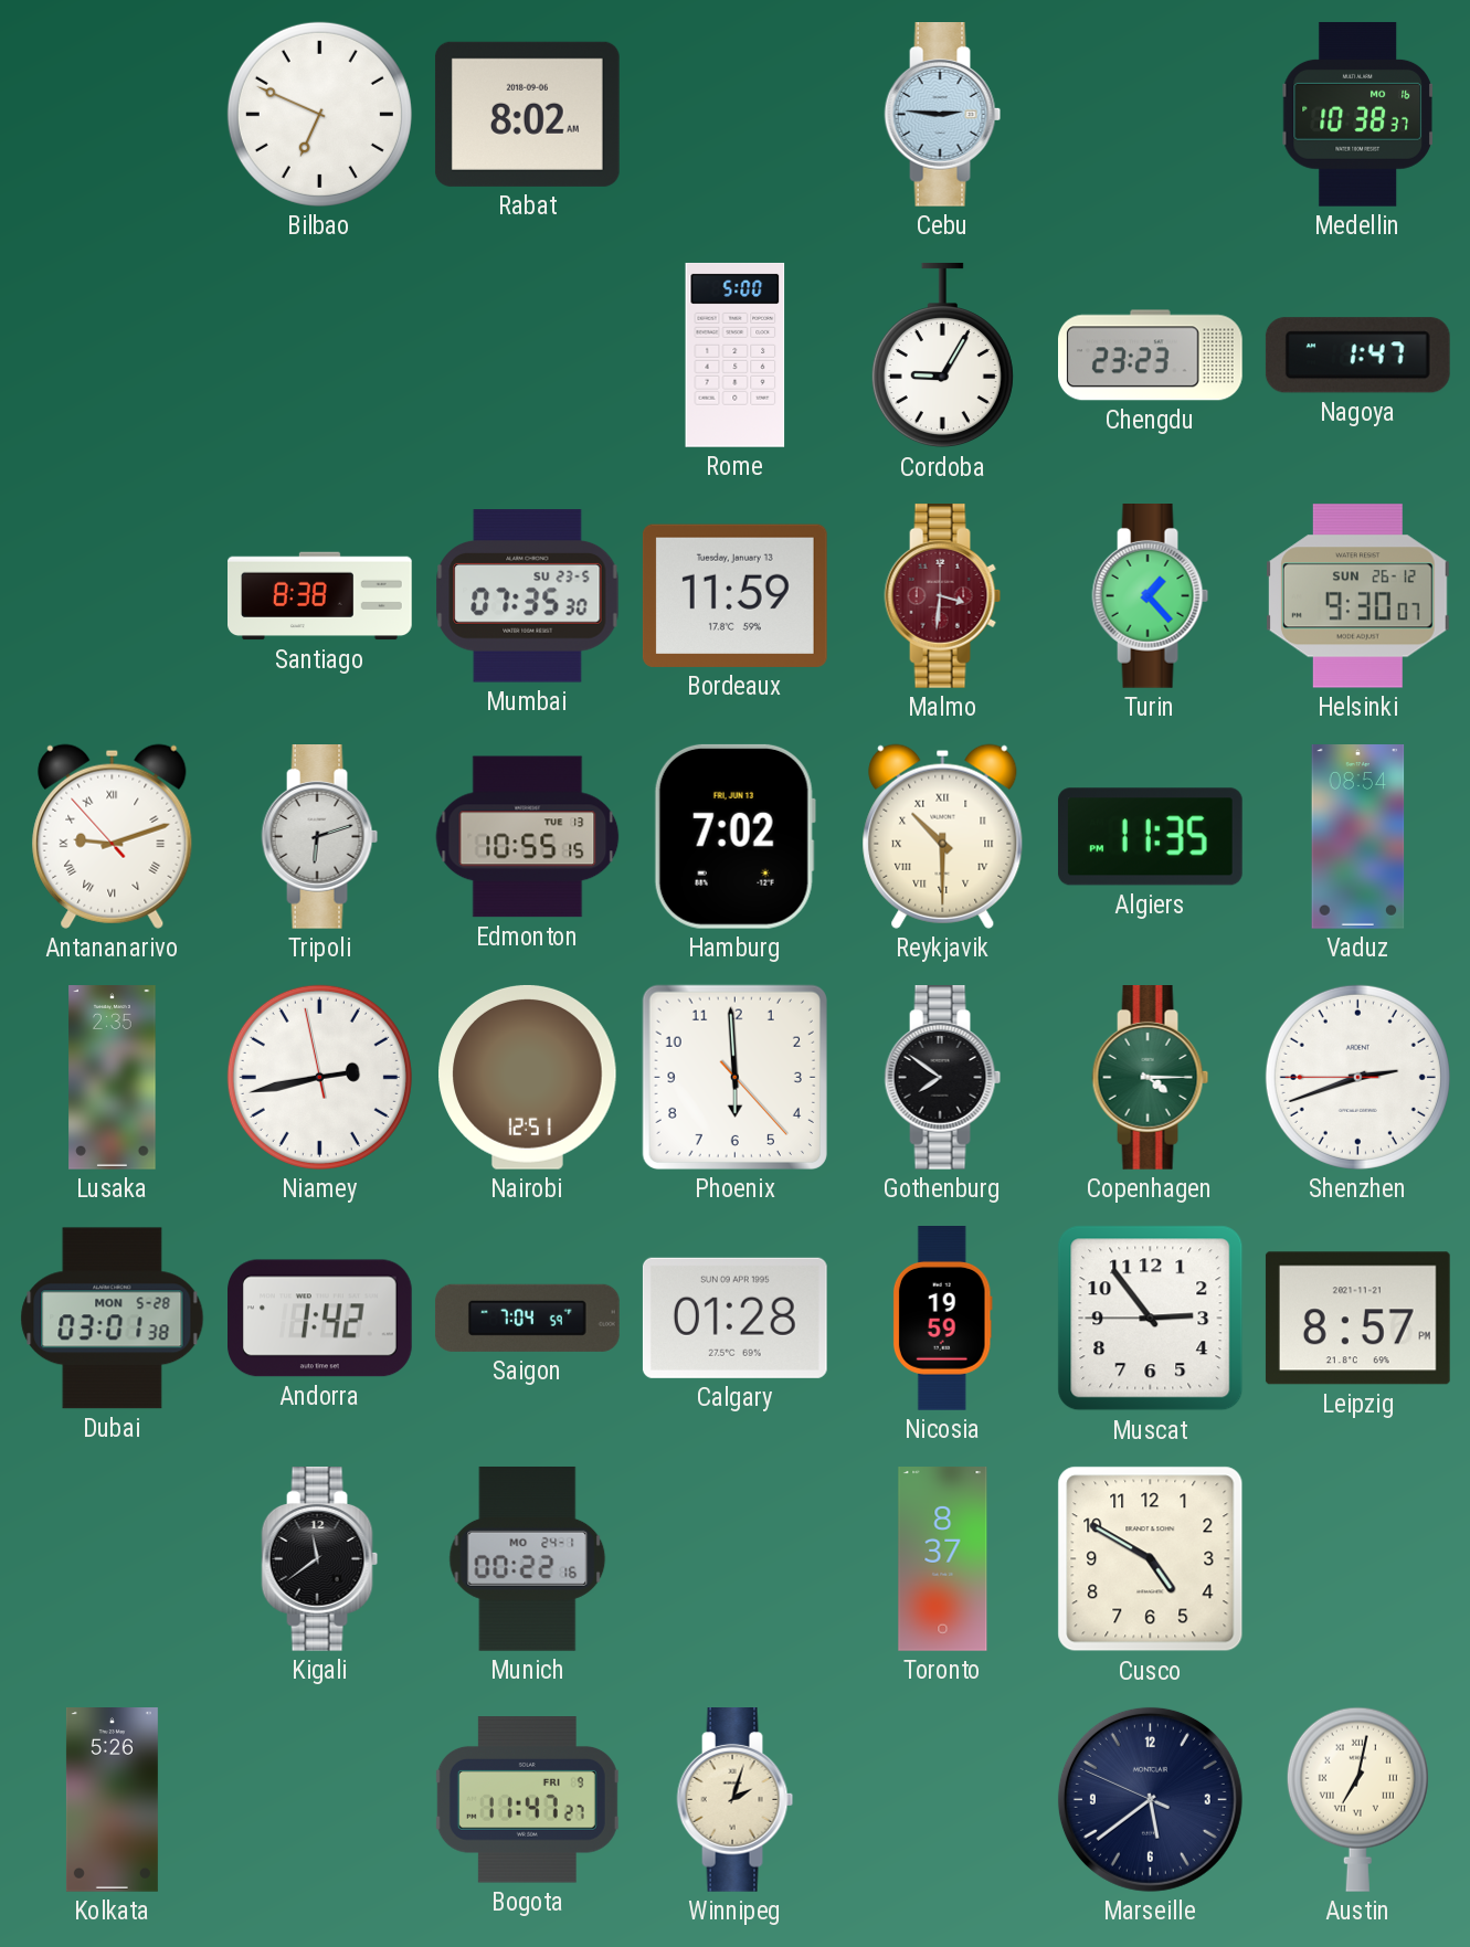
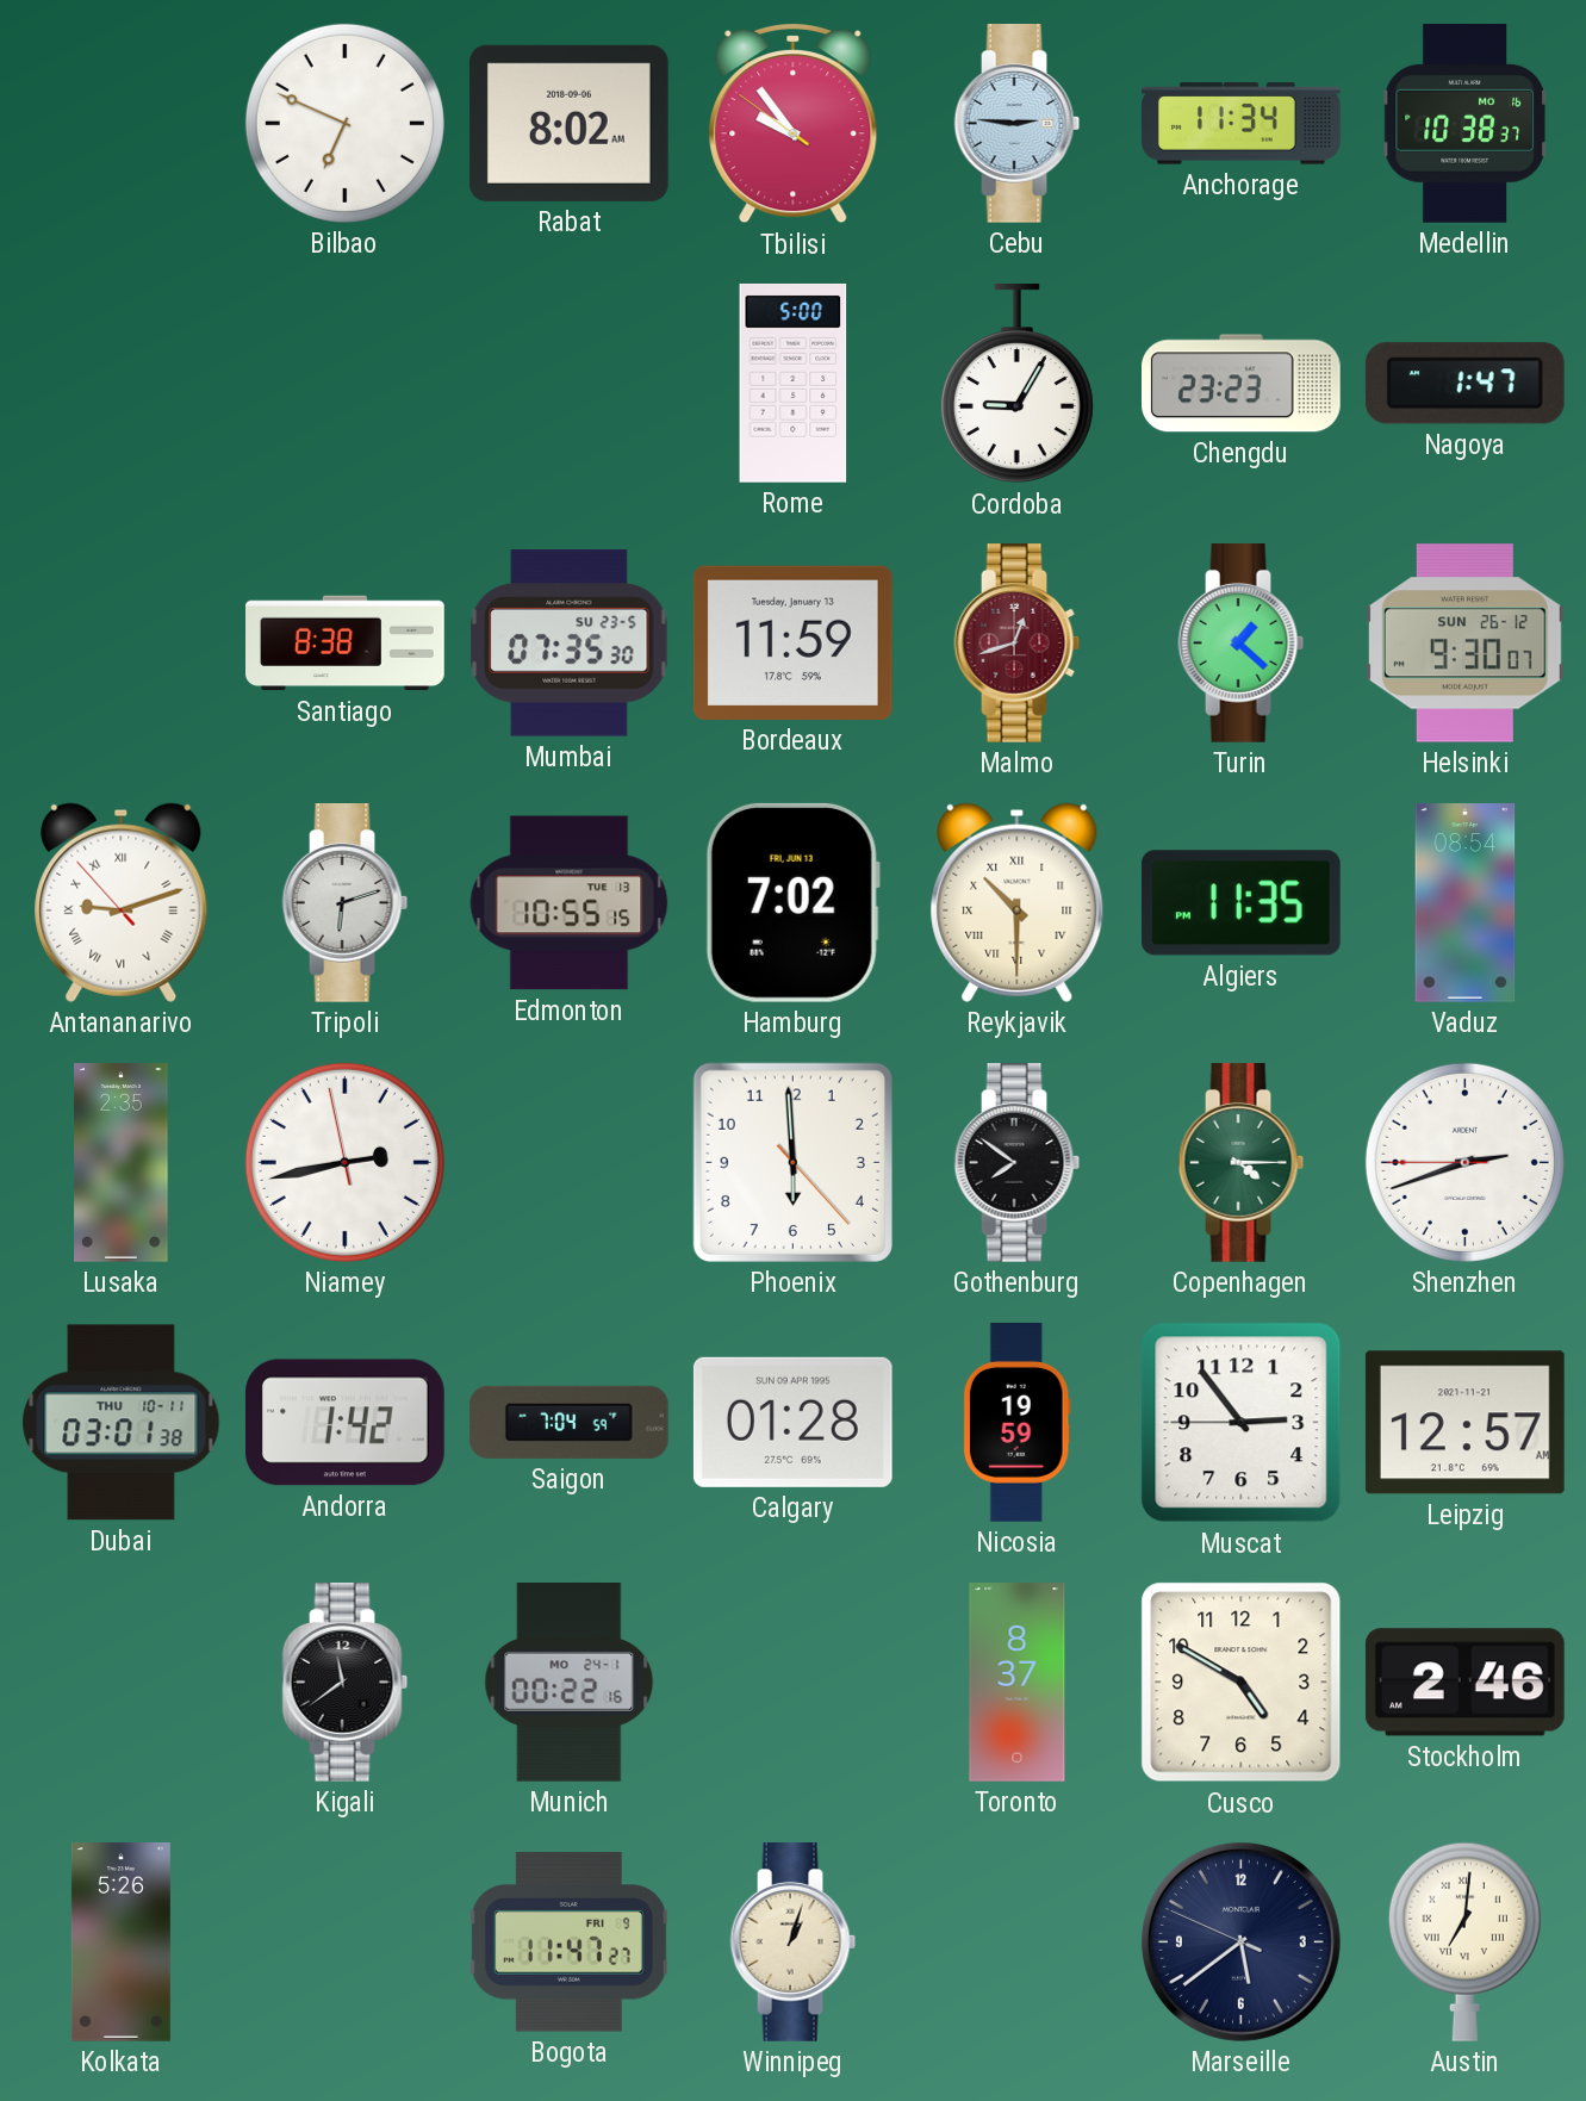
Tbilisi: none -> 9:53 (794, 124)
Anchorage: none -> 11:34 (1242, 124)
Malmo: 3:31 -> 12:42 (1018, 644)
Turin: 1:23 -> 1:22 (1242, 644)
Nairobi: 12:51 -> none (528, 1077)
Dubai date: MON 5-28 -> THU 10-11 (122, 1423)
Leipzig: 8:57 -> 12:57 (1464, 1423)
Stockholm: none -> 2:46 (1464, 1683)
Winnipeg: 2:03 -> 1:03 (794, 1943)
Austin: 7:02 -> 7:01 (1464, 1941)
